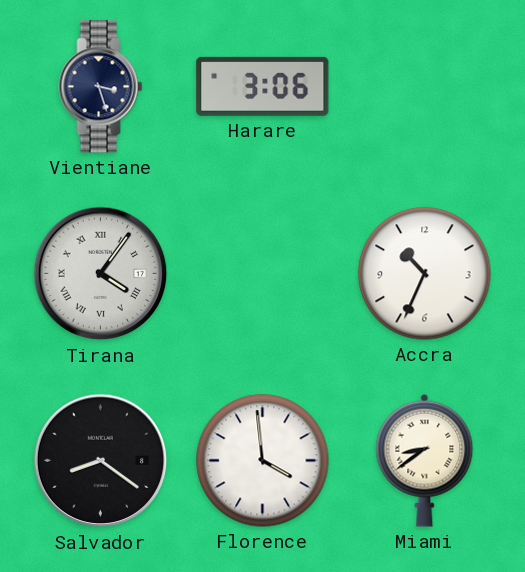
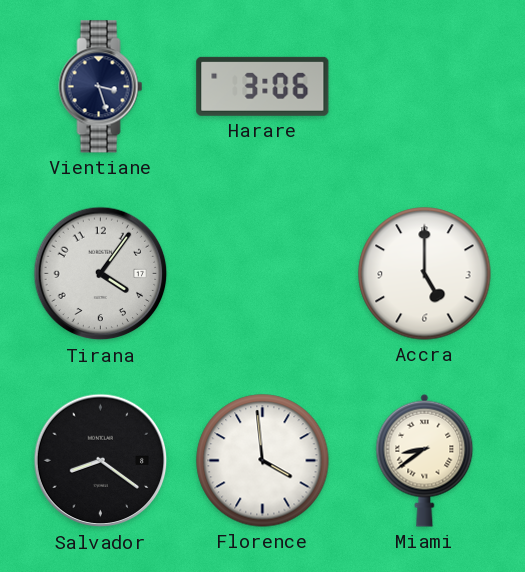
Tirana numerals: Roman -> Arabic (101, 274)
Accra: 10:34 -> 5:00 (425, 274)
